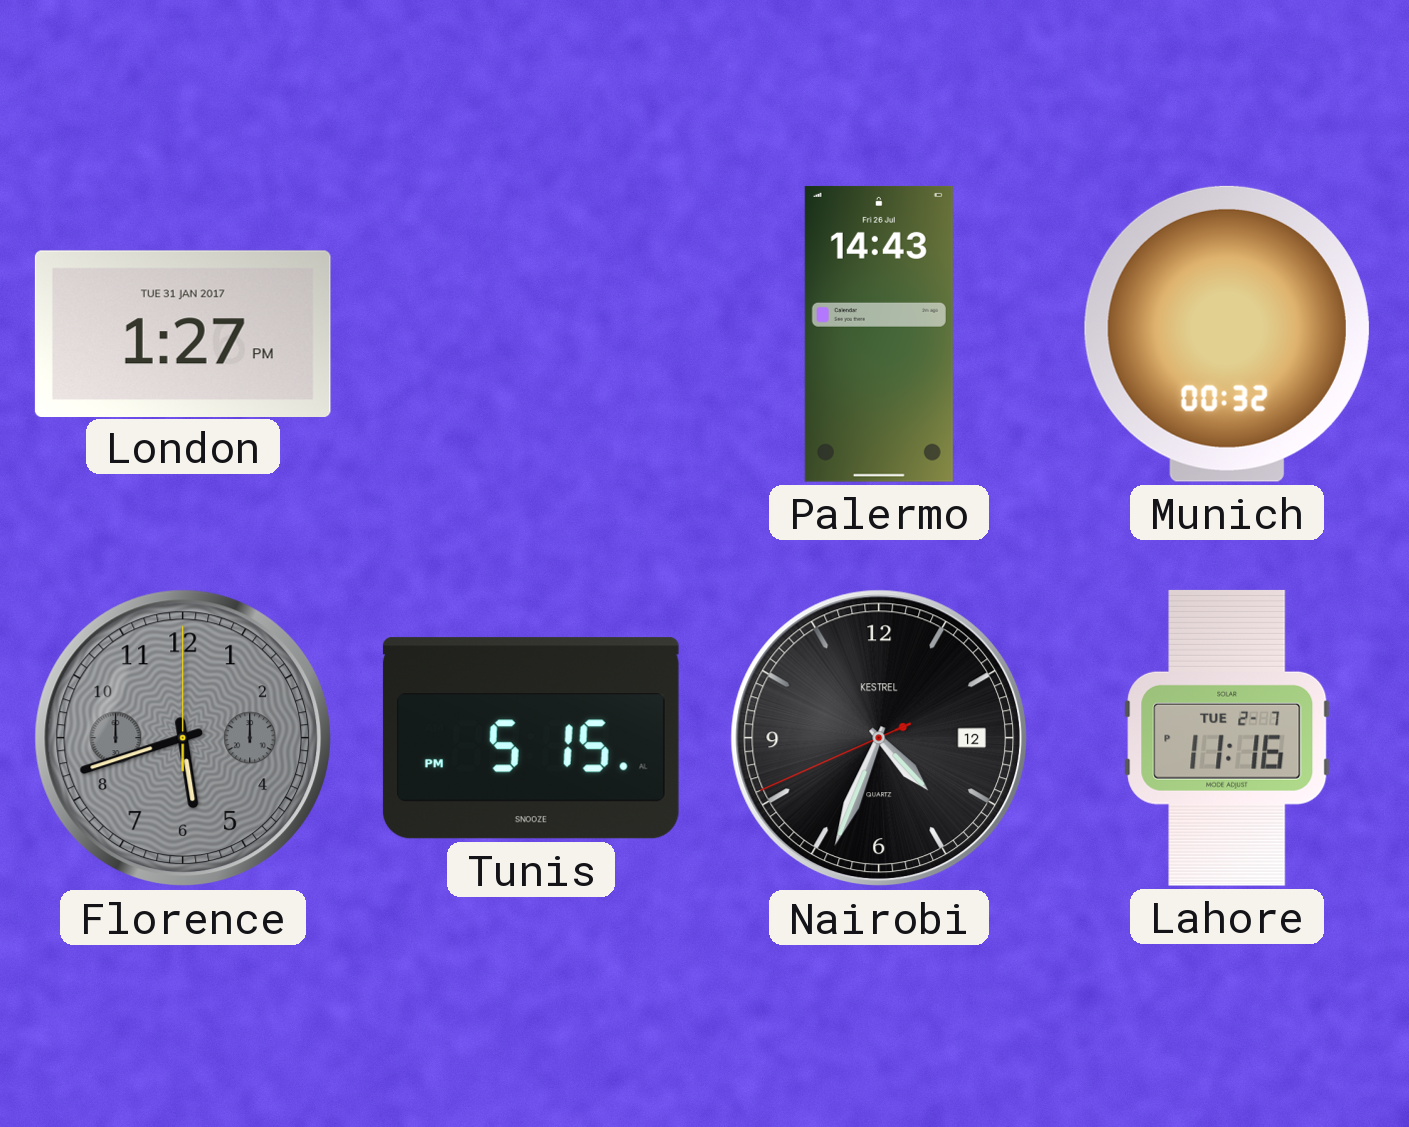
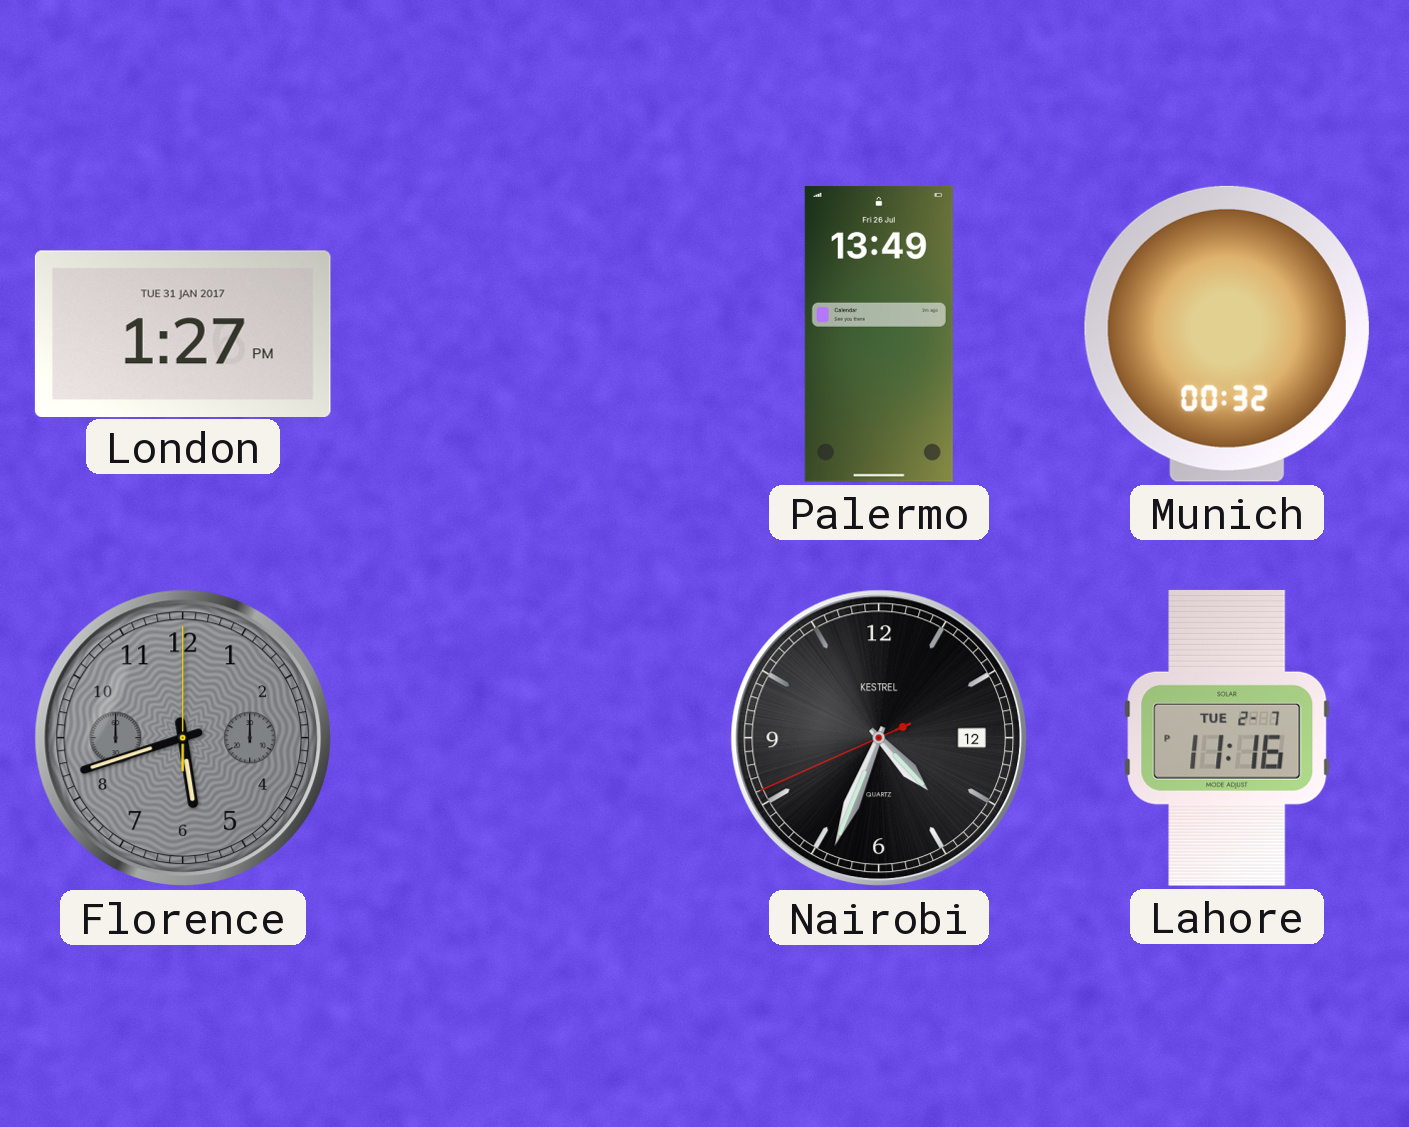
Palermo: 14:43 -> 13:49 (879, 334)
Tunis: 5:15 -> none (531, 738)
